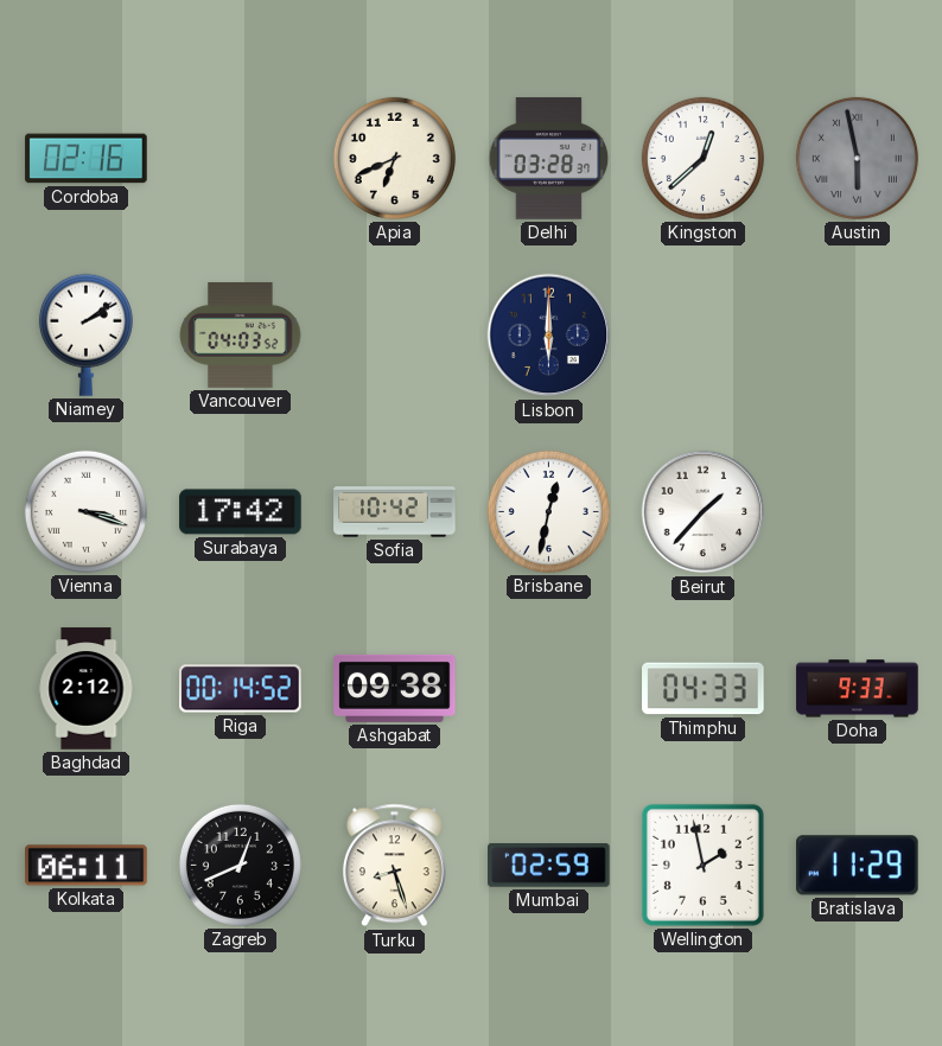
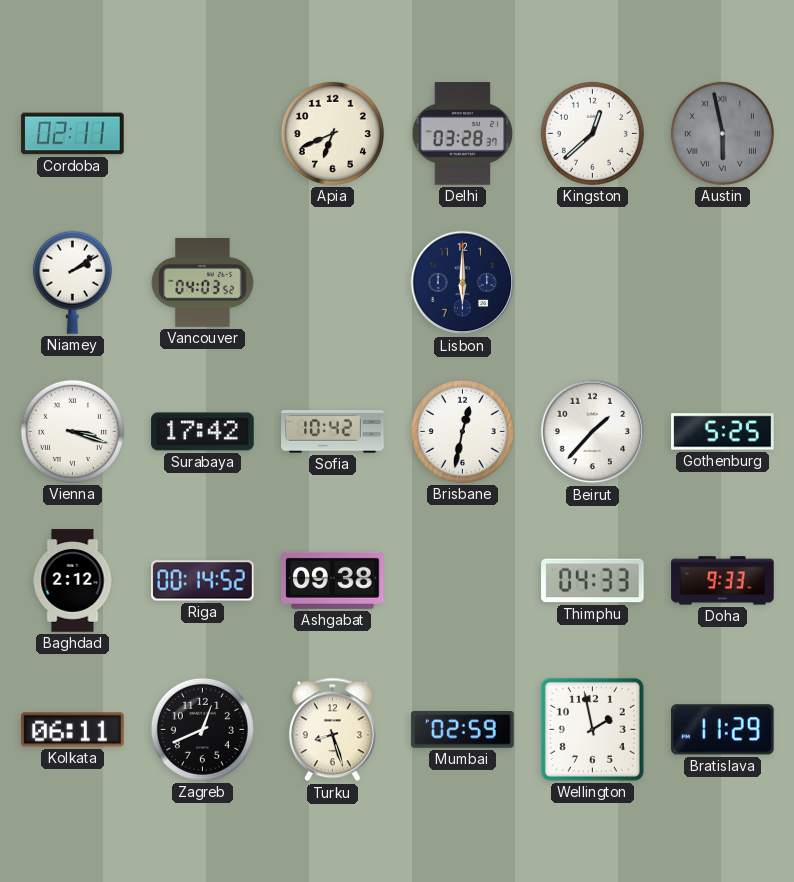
Cordoba: 02:16 -> 02:11 (73, 134)
Gothenburg: none -> 5:25 (723, 432)
